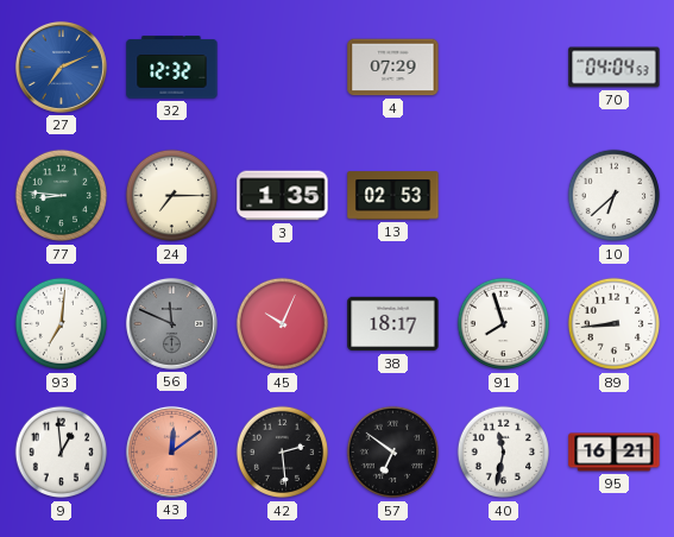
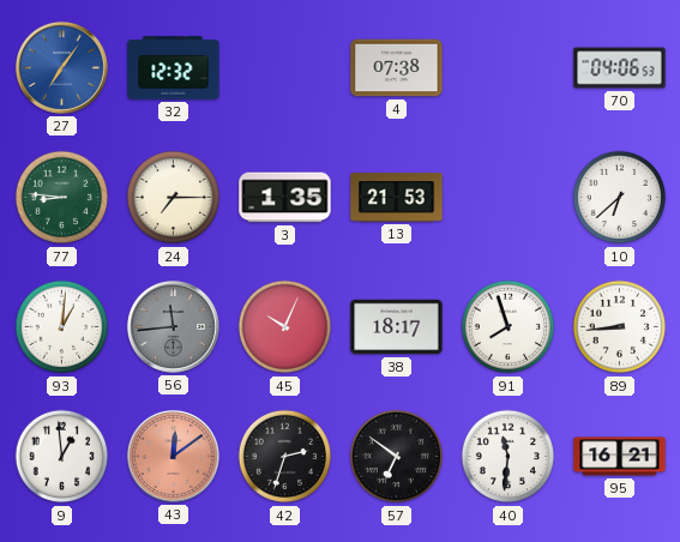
27: 7:11 -> 7:06 (61, 67)
4: 07:29 -> 07:38 (397, 68)
70: 04:04 -> 04:06 (620, 68)
13: 02:53 -> 21:53 (397, 198)
93: 7:01 -> 1:01 (62, 327)
56: 11:49 -> 11:44 (173, 326)
42: 2:29 -> 2:33 (285, 457)
40: 11:32 -> 11:31 (509, 457)
